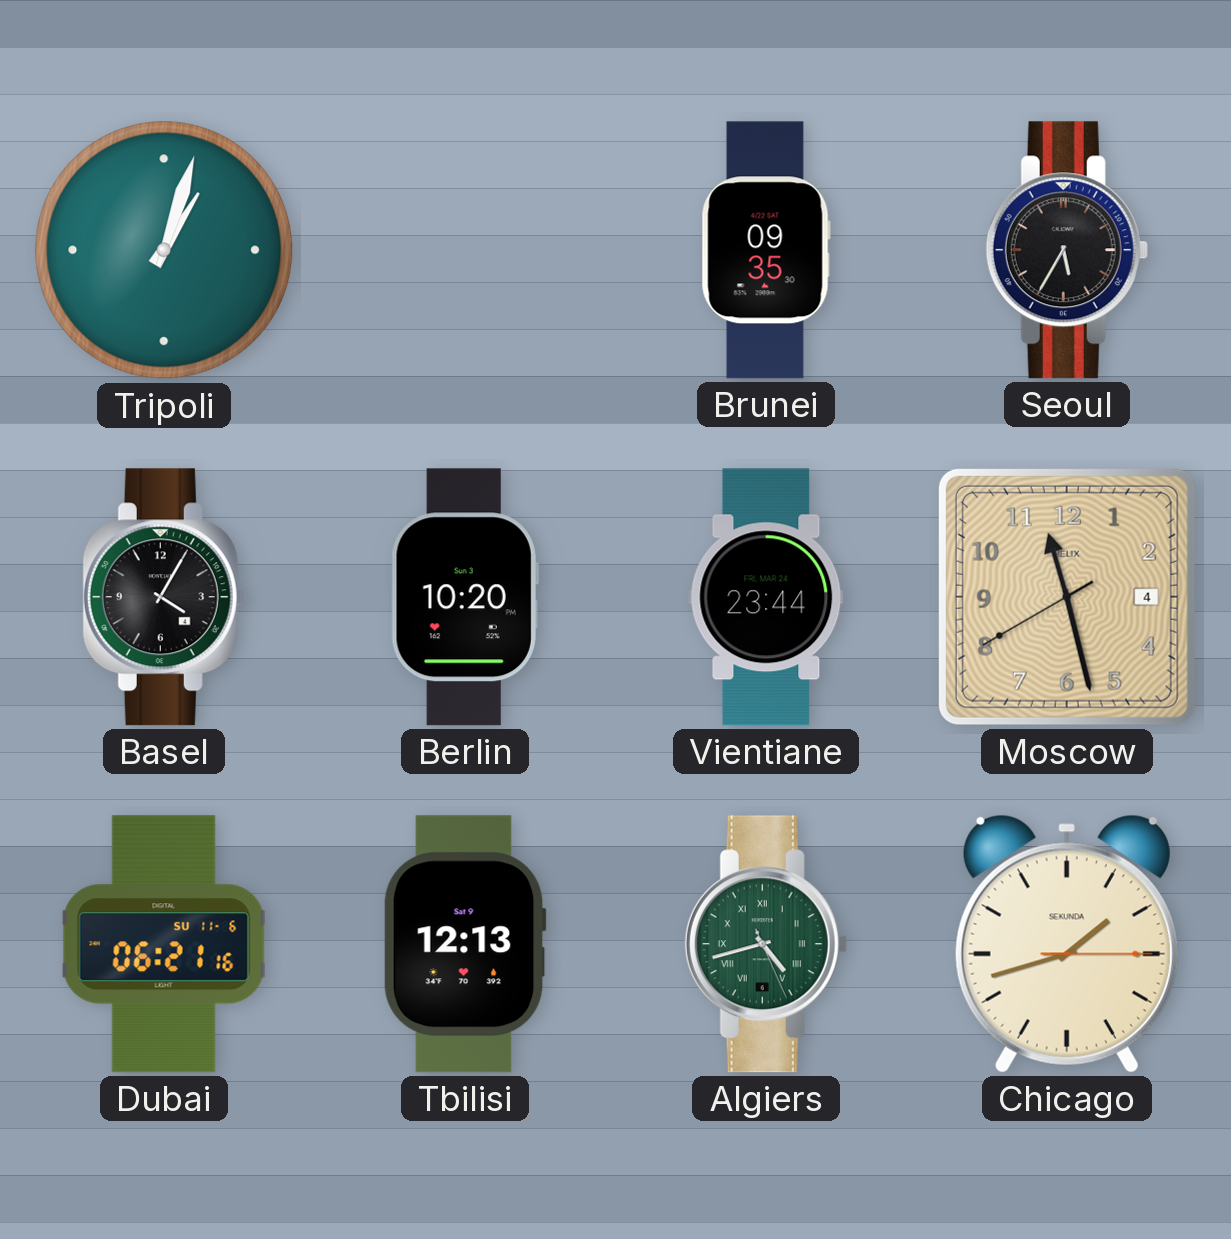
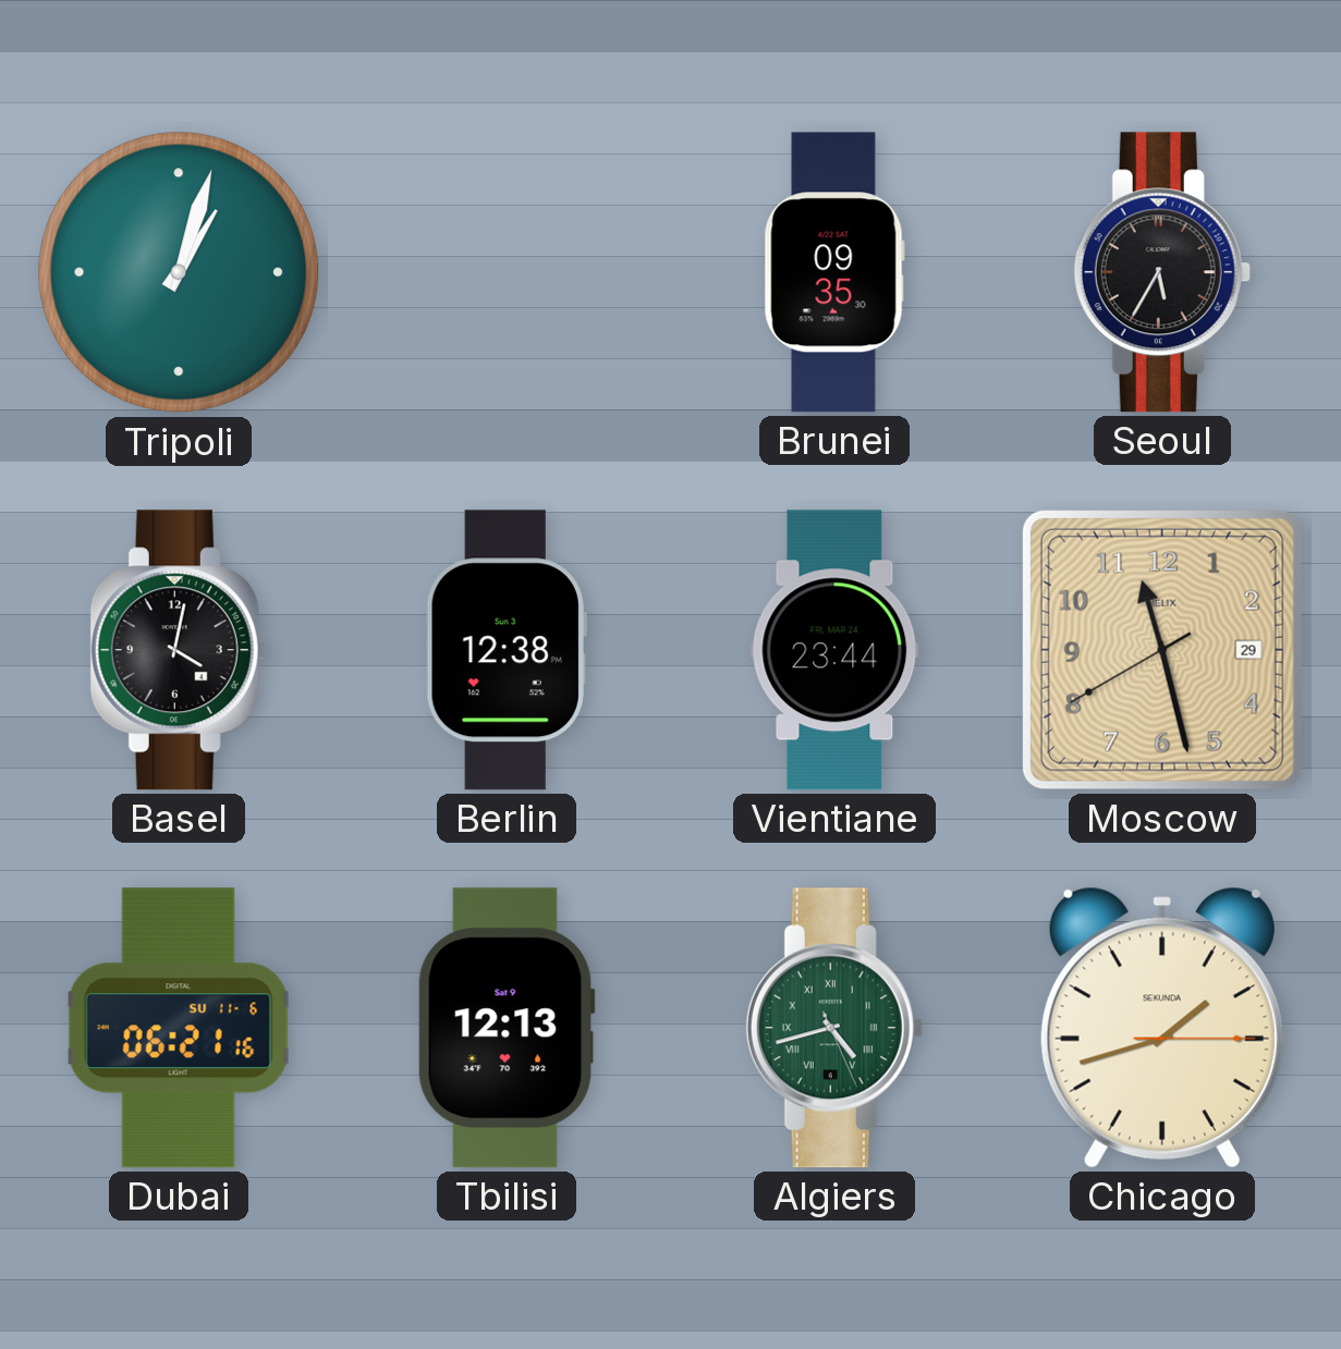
Basel: 4:05 -> 4:02 (179, 650)
Berlin: 10:20 -> 12:38 (507, 650)
Moscow date: 4 -> 29 (1162, 650)
